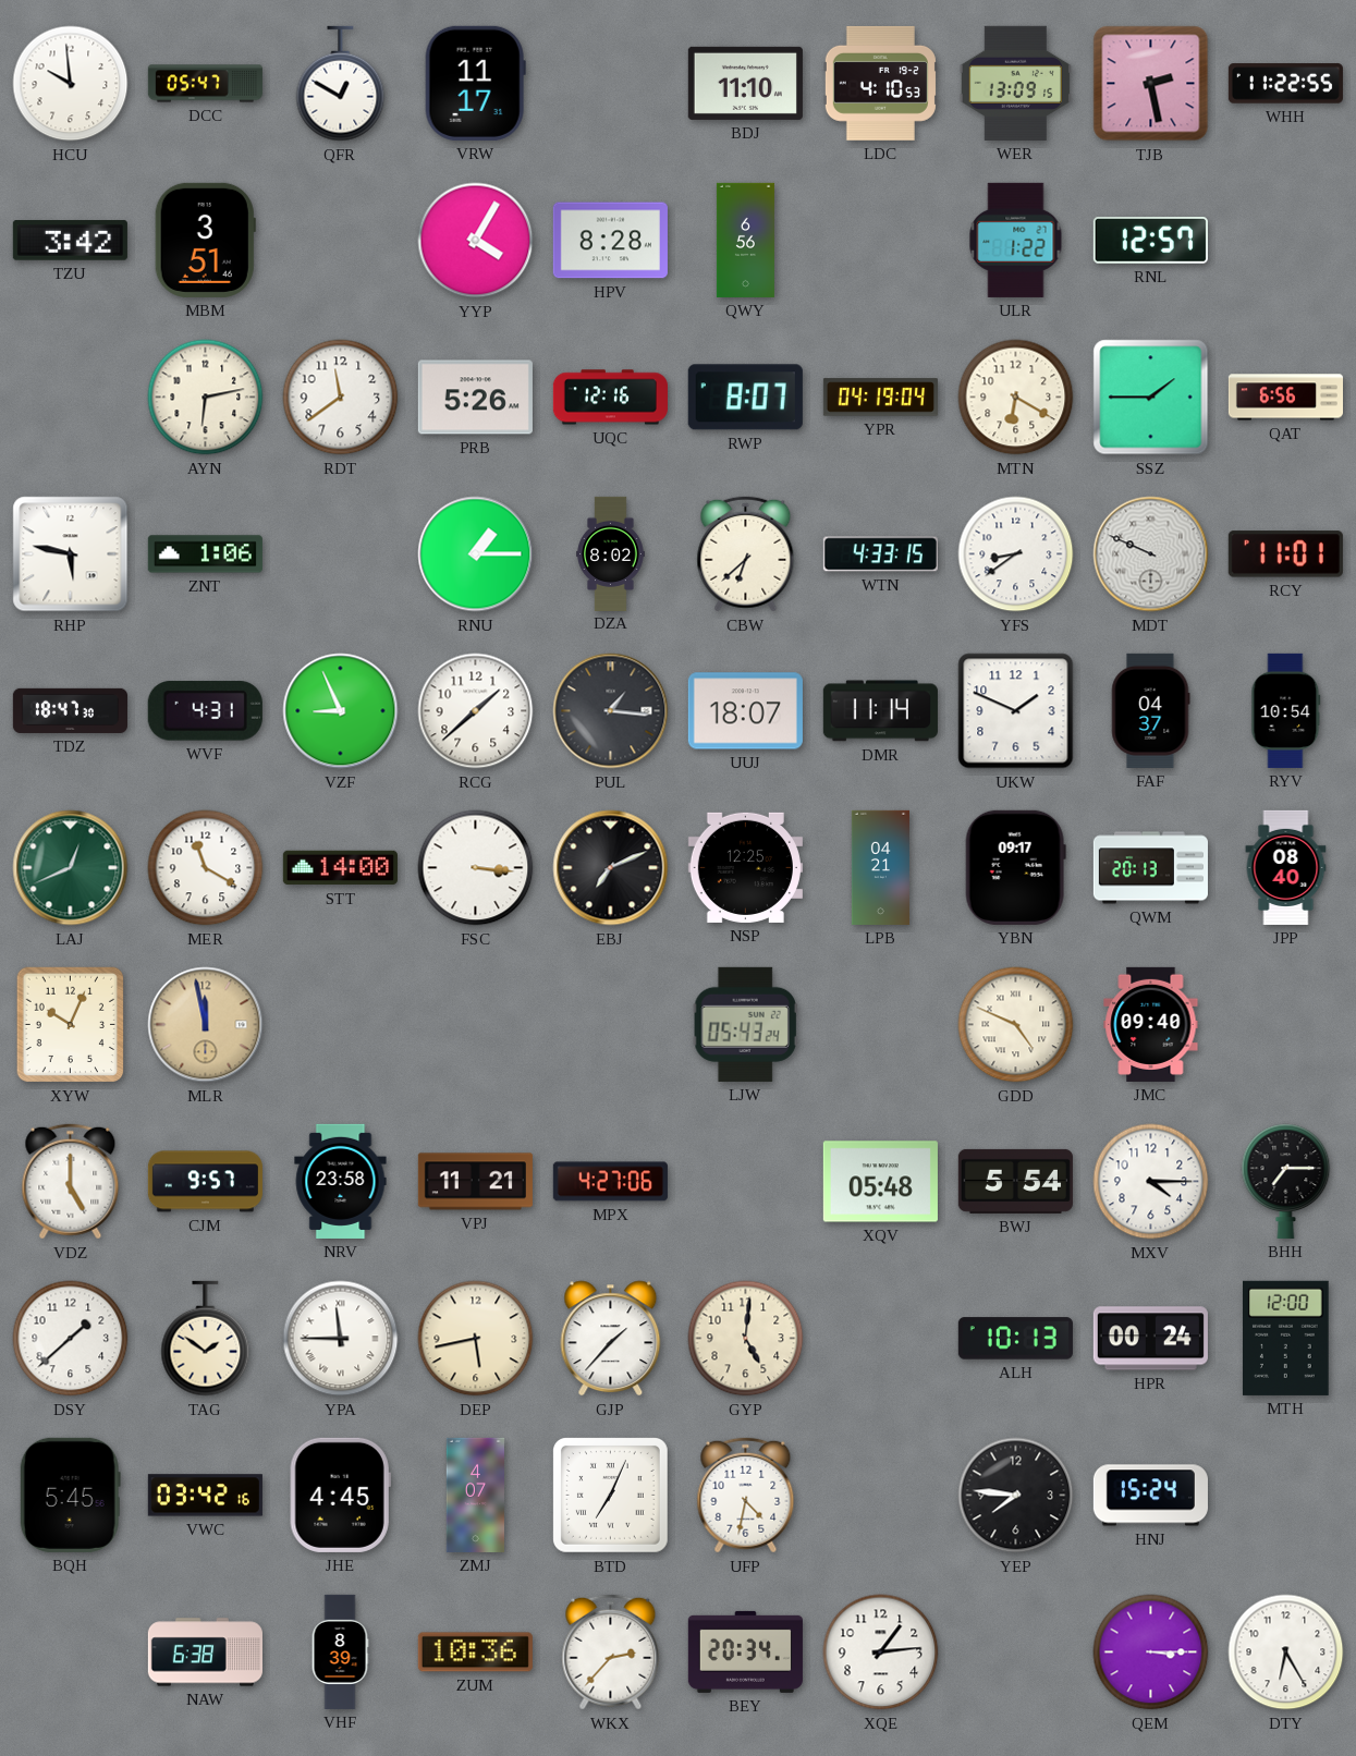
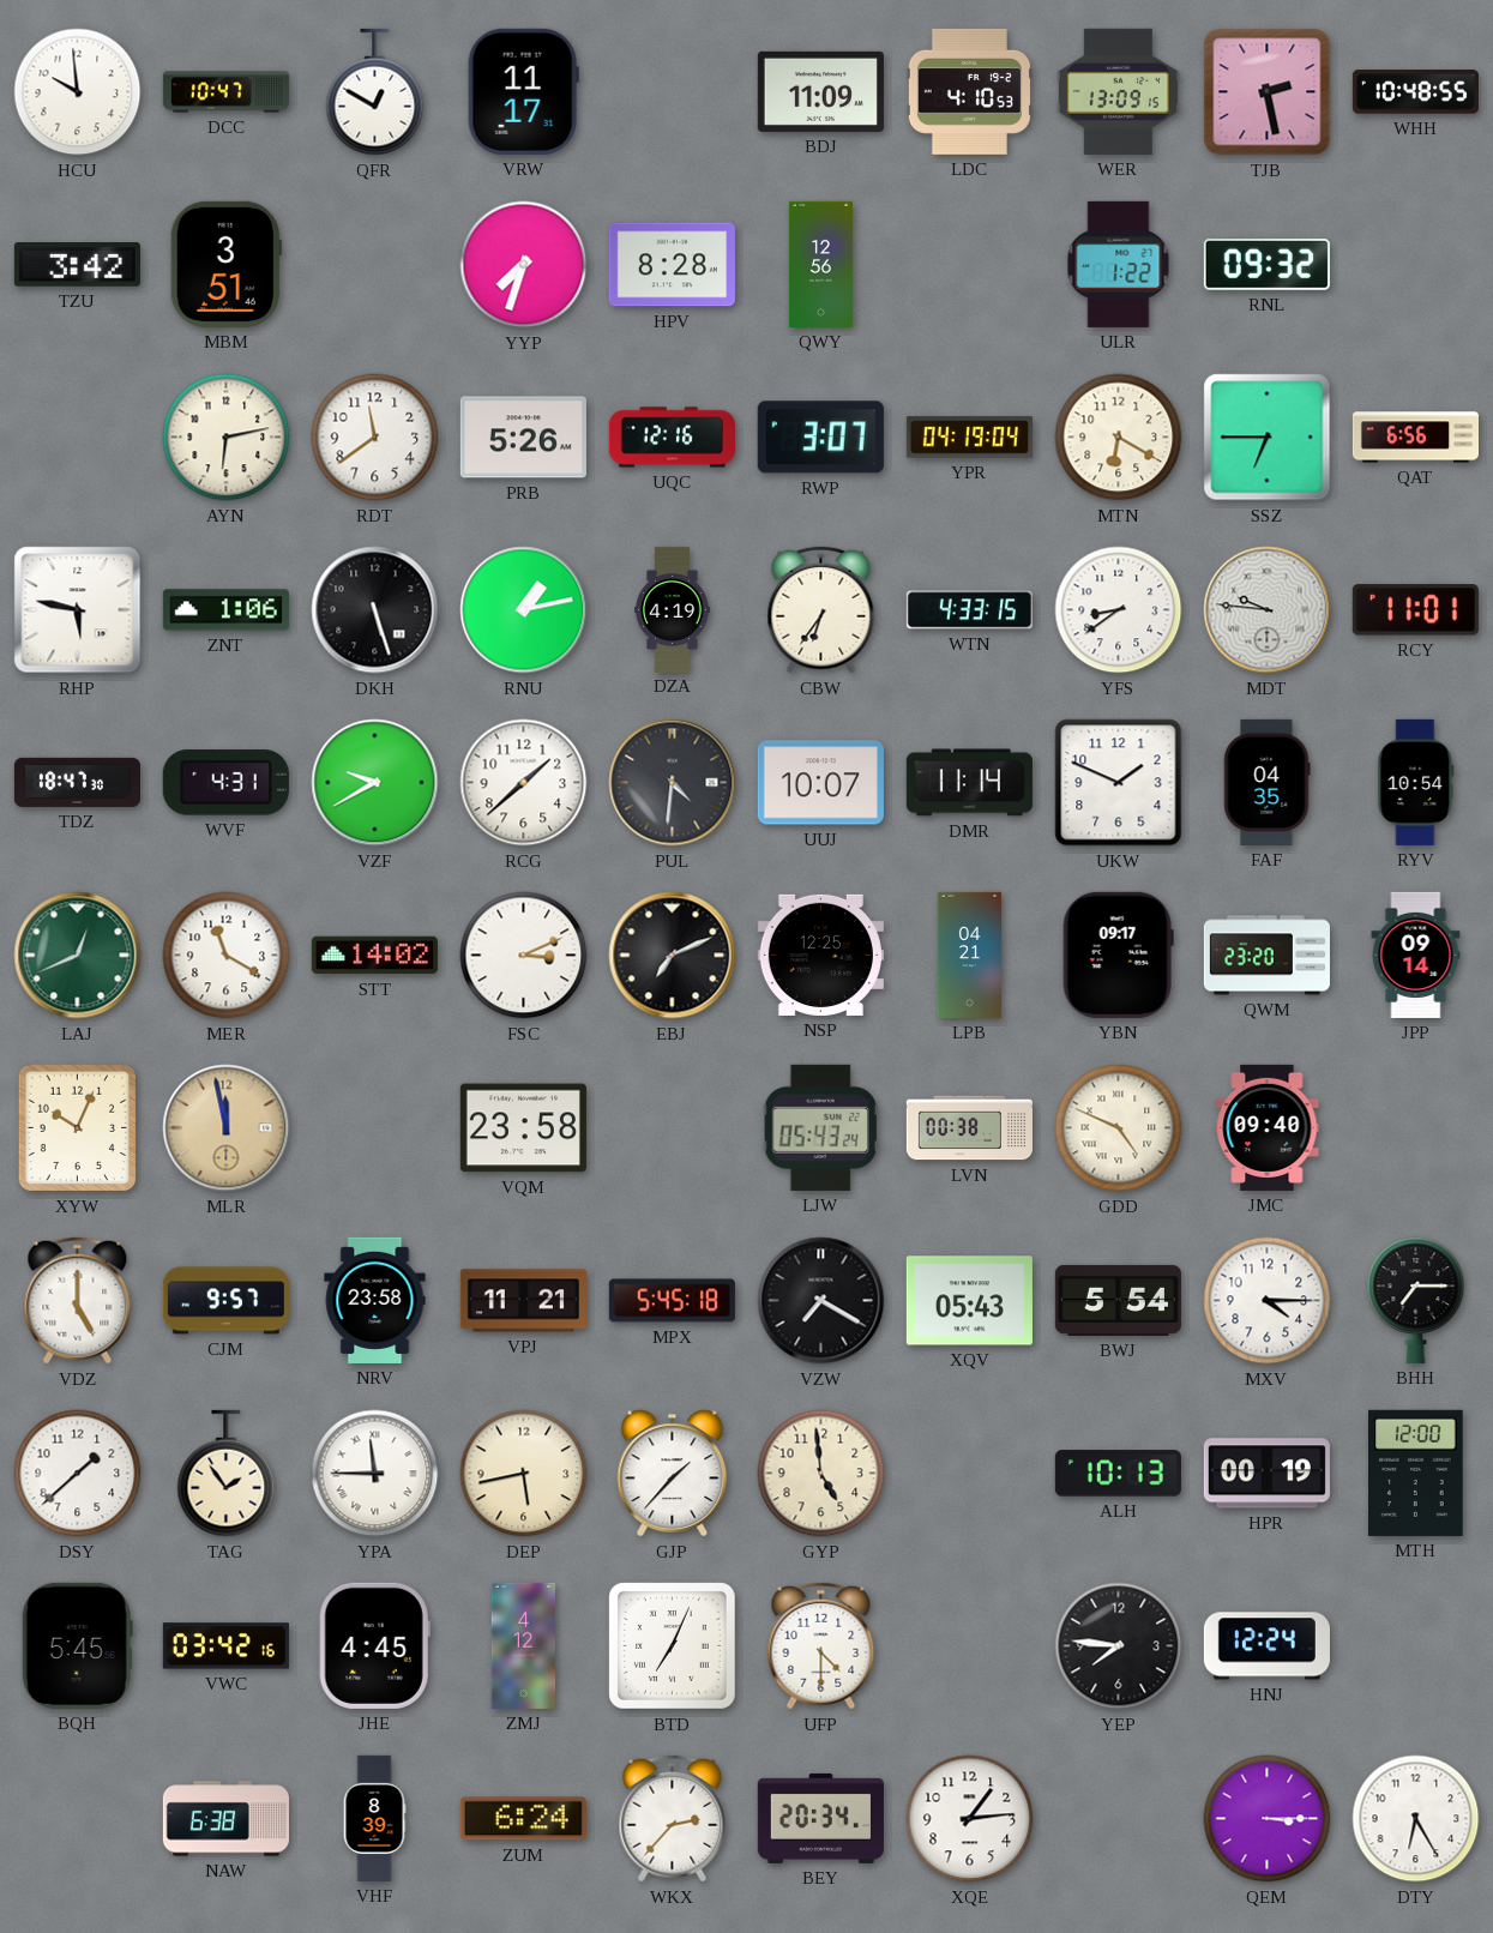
DCC: 05:47 -> 10:47 (225, 92)
BDJ: 11:10 -> 11:09 (820, 91)
WHH: 11:22 -> 10:48 (1415, 92)
YYP: 4:05 -> 7:33 (524, 265)
QWY: 6:56 -> 12:56 (820, 264)
RNL: 12:57 -> 09:32 (1266, 265)
RWP: 8:07 -> 3:07 (820, 438)
SSZ: 1:45 -> 6:45 (1268, 438)
DKH: none -> 5:27 (375, 610)
RNU: 1:15 -> 1:13 (524, 610)
DZA: 8:02 -> 4:19 (673, 609)
CBW: 6:38 -> 6:36 (821, 610)
MDT: 9:49 -> 9:46 (1268, 610)
VZF: 8:56 -> 9:40 (375, 783)
PUL: 1:16 -> 4:31 (673, 783)
UUJ: 18:07 -> 10:07 (820, 783)
FAF: 04:37 -> 04:35 (1266, 782)
STT: 14:00 -> 14:02 (374, 956)
FSC: 3:16 -> 3:11 (524, 956)
QWM: 20:13 -> 23:20 (1266, 956)
JPP: 08:40 -> 09:14 (1416, 955)
VQM: none -> 23:58 (523, 1128)
LVN: none -> 00:38 (969, 1128)
MPX: 4:27 -> 5:45 (672, 1301)
VZW: none -> 7:20 (821, 1301)
XQV: 05:48 -> 05:43 (969, 1301)
TAG: 1:51 -> 1:54 (227, 1474)
GYP: 5:01 -> 4:59 (821, 1474)
HPR: 00:24 -> 00:19 (1266, 1474)
ZMJ: 4:07 -> 4:12 (523, 1645)
UFP: 4:32 -> 4:30 (821, 1646)
HNJ: 15:24 -> 12:24 (1266, 1646)
ZUM: 10:36 -> 6:24 (523, 1819)
